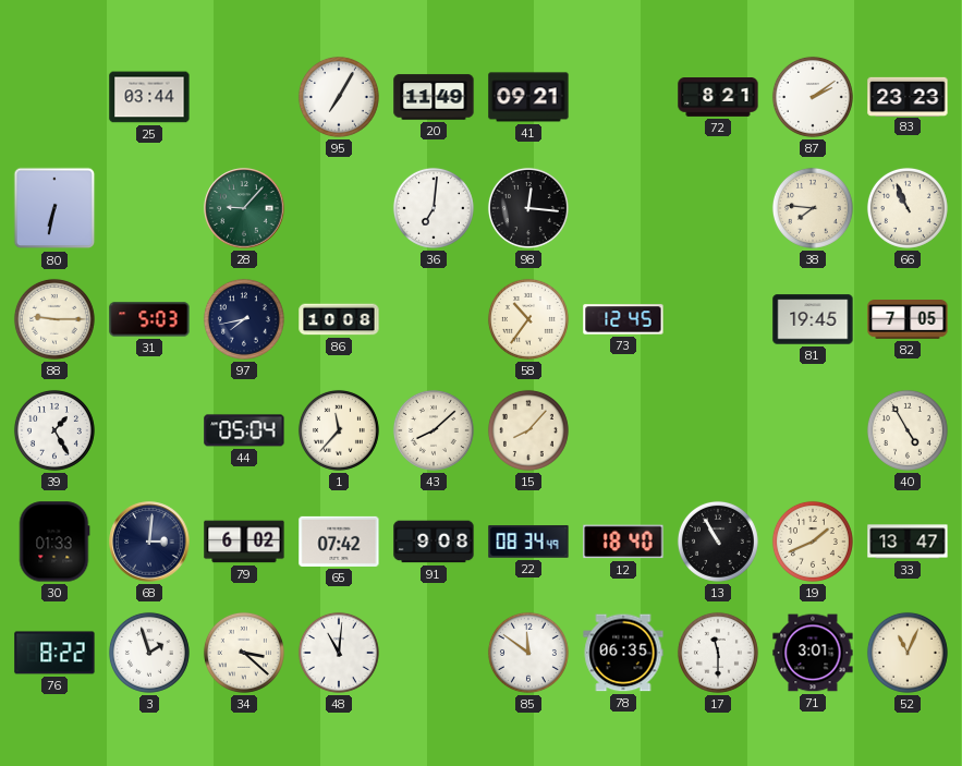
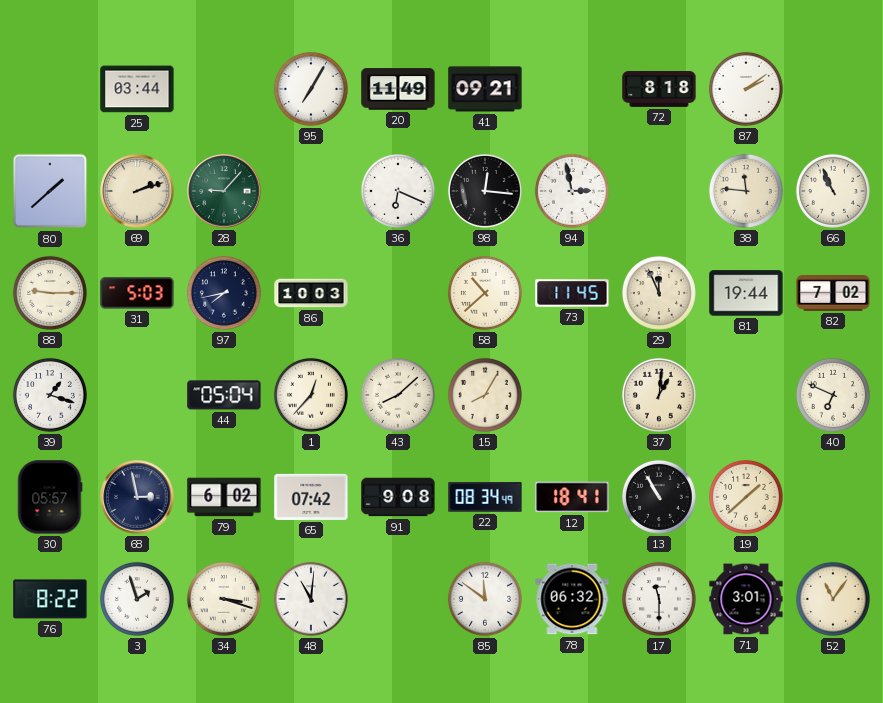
72: 8:21 -> 8:18 (659, 90)
83: 23:23 -> none (908, 96)
80: 6:32 -> 1:38 (50, 191)
69: none -> 2:12 (137, 191)
36: 7:01 -> 6:19 (398, 191)
94: none -> 2:58 (572, 191)
38: 7:46 -> 11:46 (746, 191)
86: 10:08 -> 10:03 (311, 293)
58: 10:36 -> 10:38 (485, 293)
73: 12:45 -> 11:45 (572, 293)
29: none -> 11:56 (659, 293)
81: 19:45 -> 19:44 (746, 293)
82: 7:05 -> 7:02 (833, 293)
39: 1:25 -> 1:18 (50, 395)
1: 11:37 -> 12:37 (311, 395)
15: 8:07 -> 8:05 (485, 395)
37: none -> 1:01 (659, 395)
40: 4:55 -> 6:49 (833, 395)
30: 01:33 -> 05:57 (50, 497)
68: 3:01 -> 2:58 (137, 497)
12: 18:40 -> 18:41 (572, 497)
19: 1:41 -> 1:38 (746, 497)
33: 13:47 -> none (908, 542)
34: 3:22 -> 3:18 (224, 599)
78: 06:35 -> 06:32 (572, 599)
52: 11:04 -> 11:06 (833, 599)
